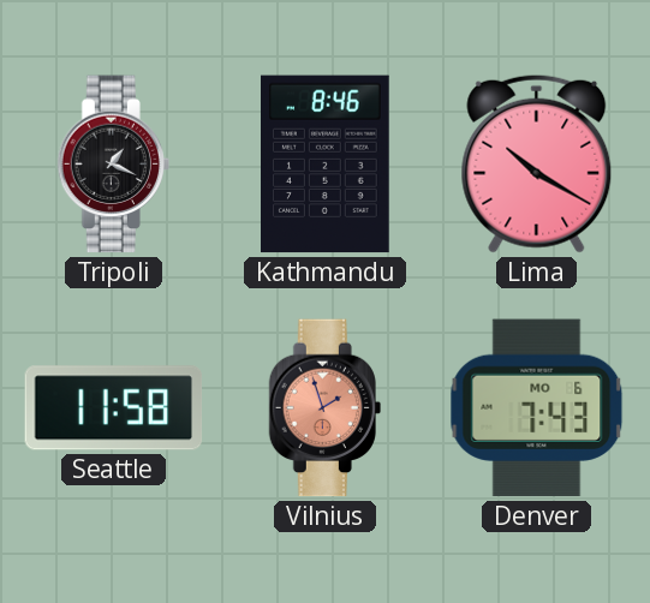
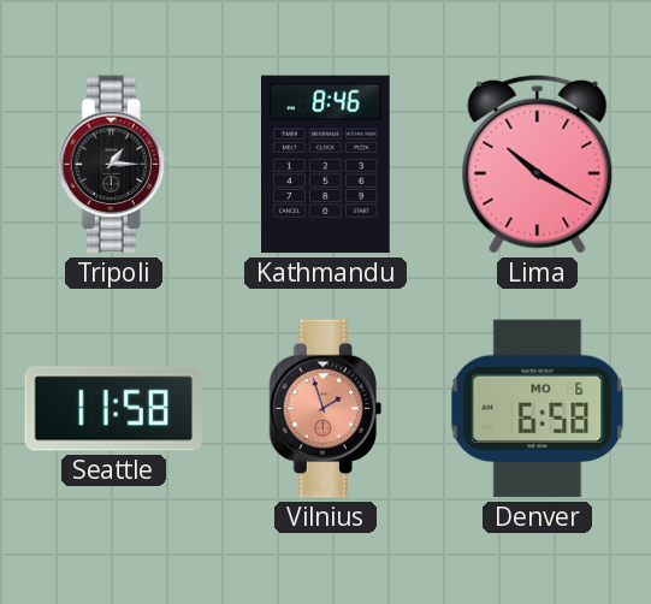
Tripoli: 1:19 -> 1:15 (113, 165)
Denver: 7:43 -> 6:58 (538, 409)
